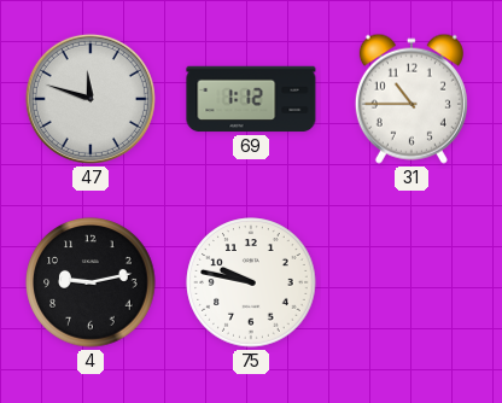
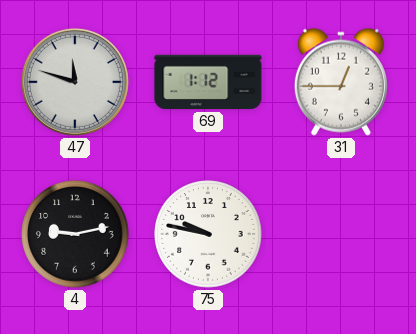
31: 10:45 -> 12:45 (341, 82)
